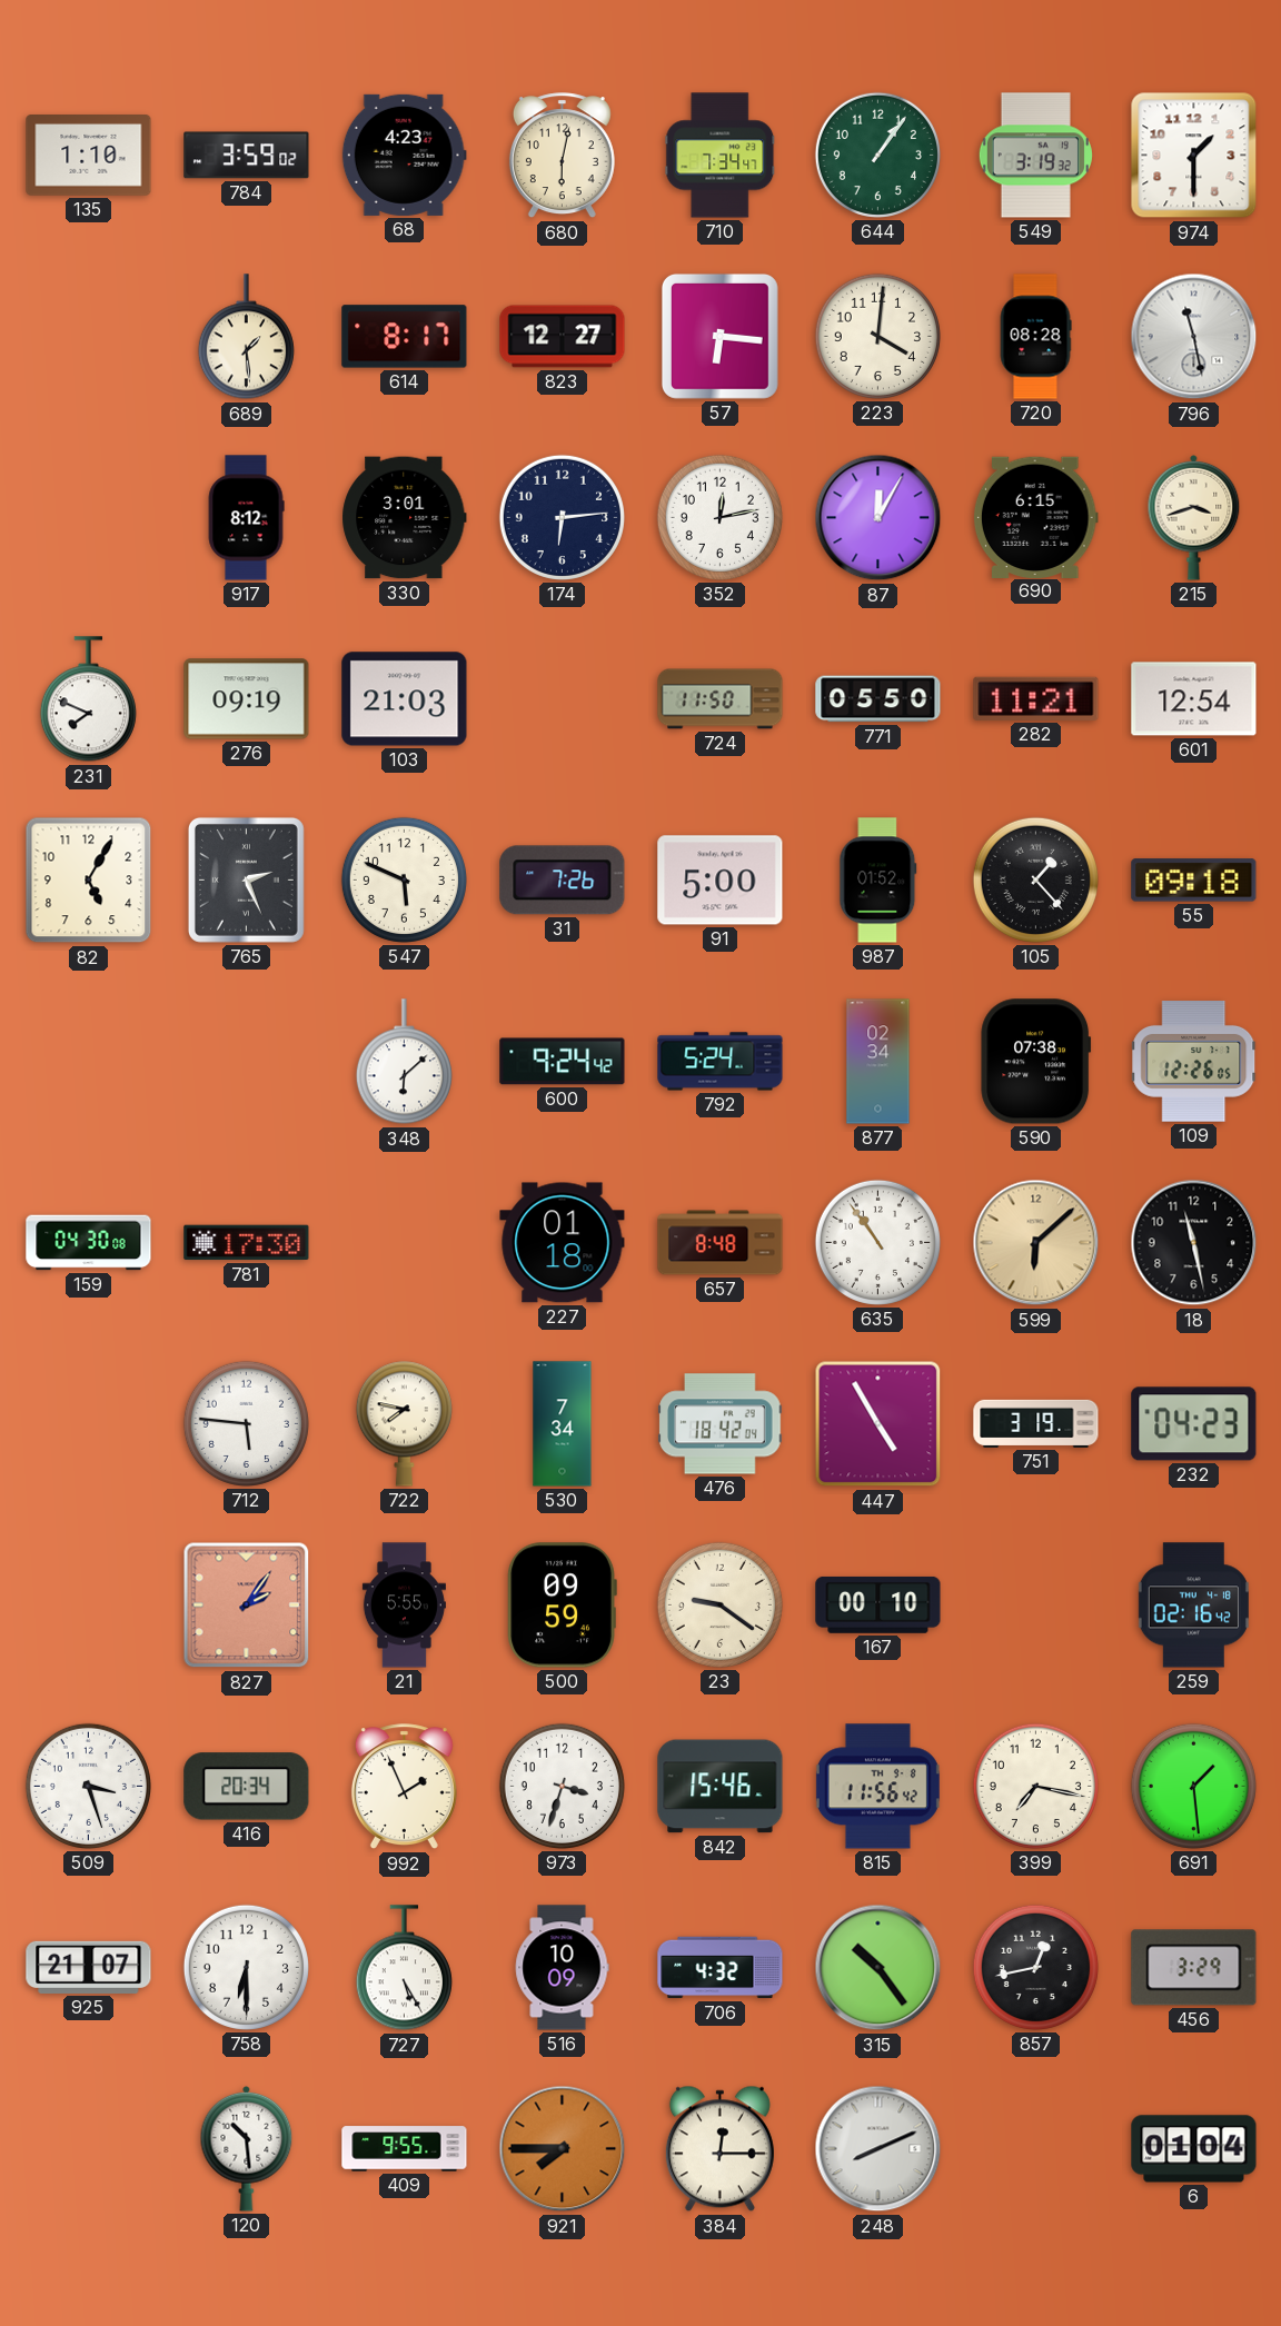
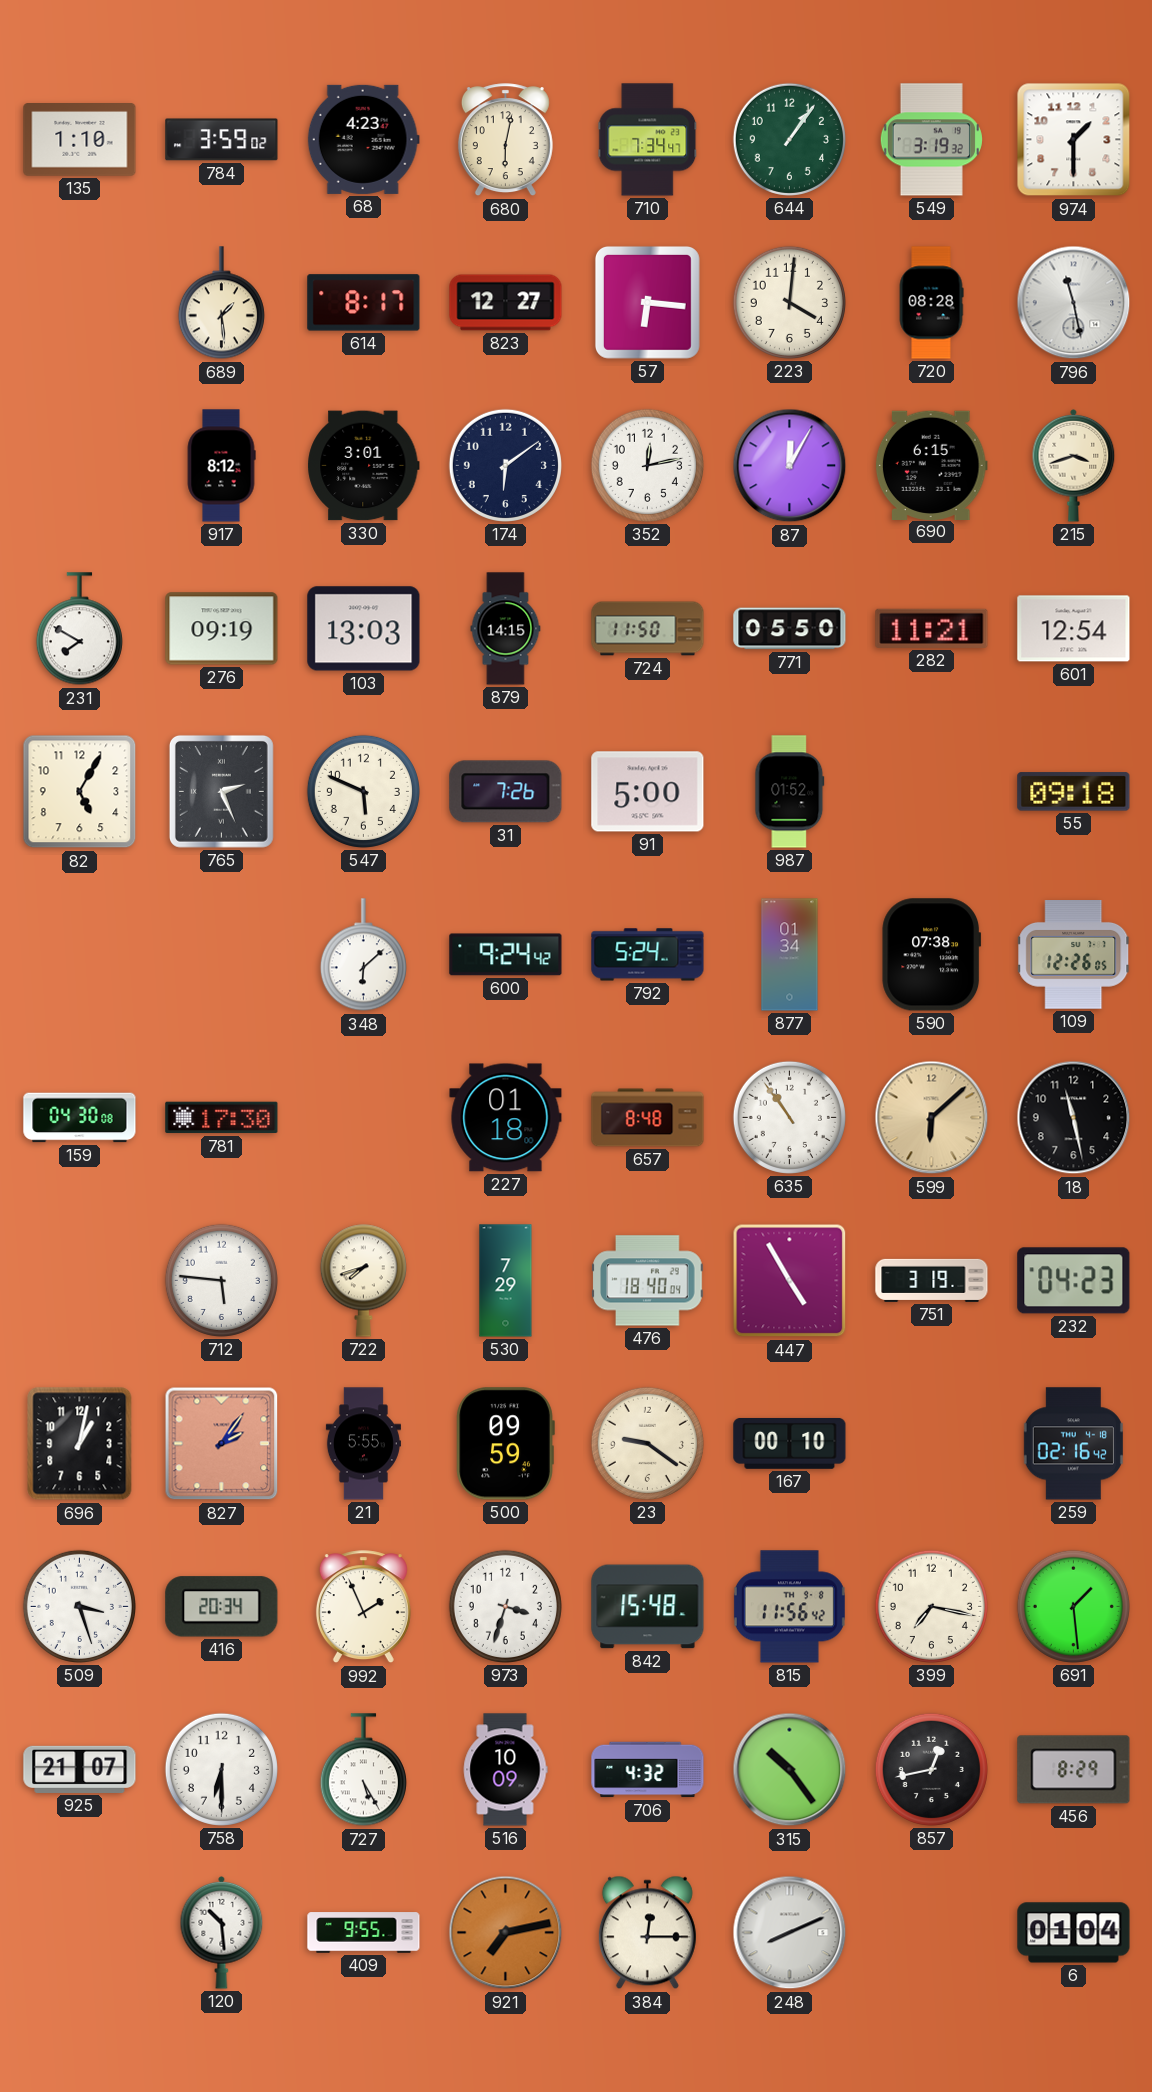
174: 6:14 -> 6:09 (505, 465)
231: 7:49 -> 7:50 (79, 629)
103: 21:03 -> 13:03 (364, 629)
879: none -> 14:15 (506, 629)
105: 1:23 -> none (1035, 879)
877: 02:34 -> 01:34 (790, 955)
722: 7:47 -> 7:42 (363, 1280)
530: 7:34 -> 7:29 (506, 1281)
476: 18:42 -> 18:40 (648, 1281)
696: none -> 1:02 (80, 1444)
842: 15:46 -> 15:48 (648, 1607)
456: 3:29 -> 8:29 (1074, 1770)
921: 7:45 -> 7:13 (506, 1933)
